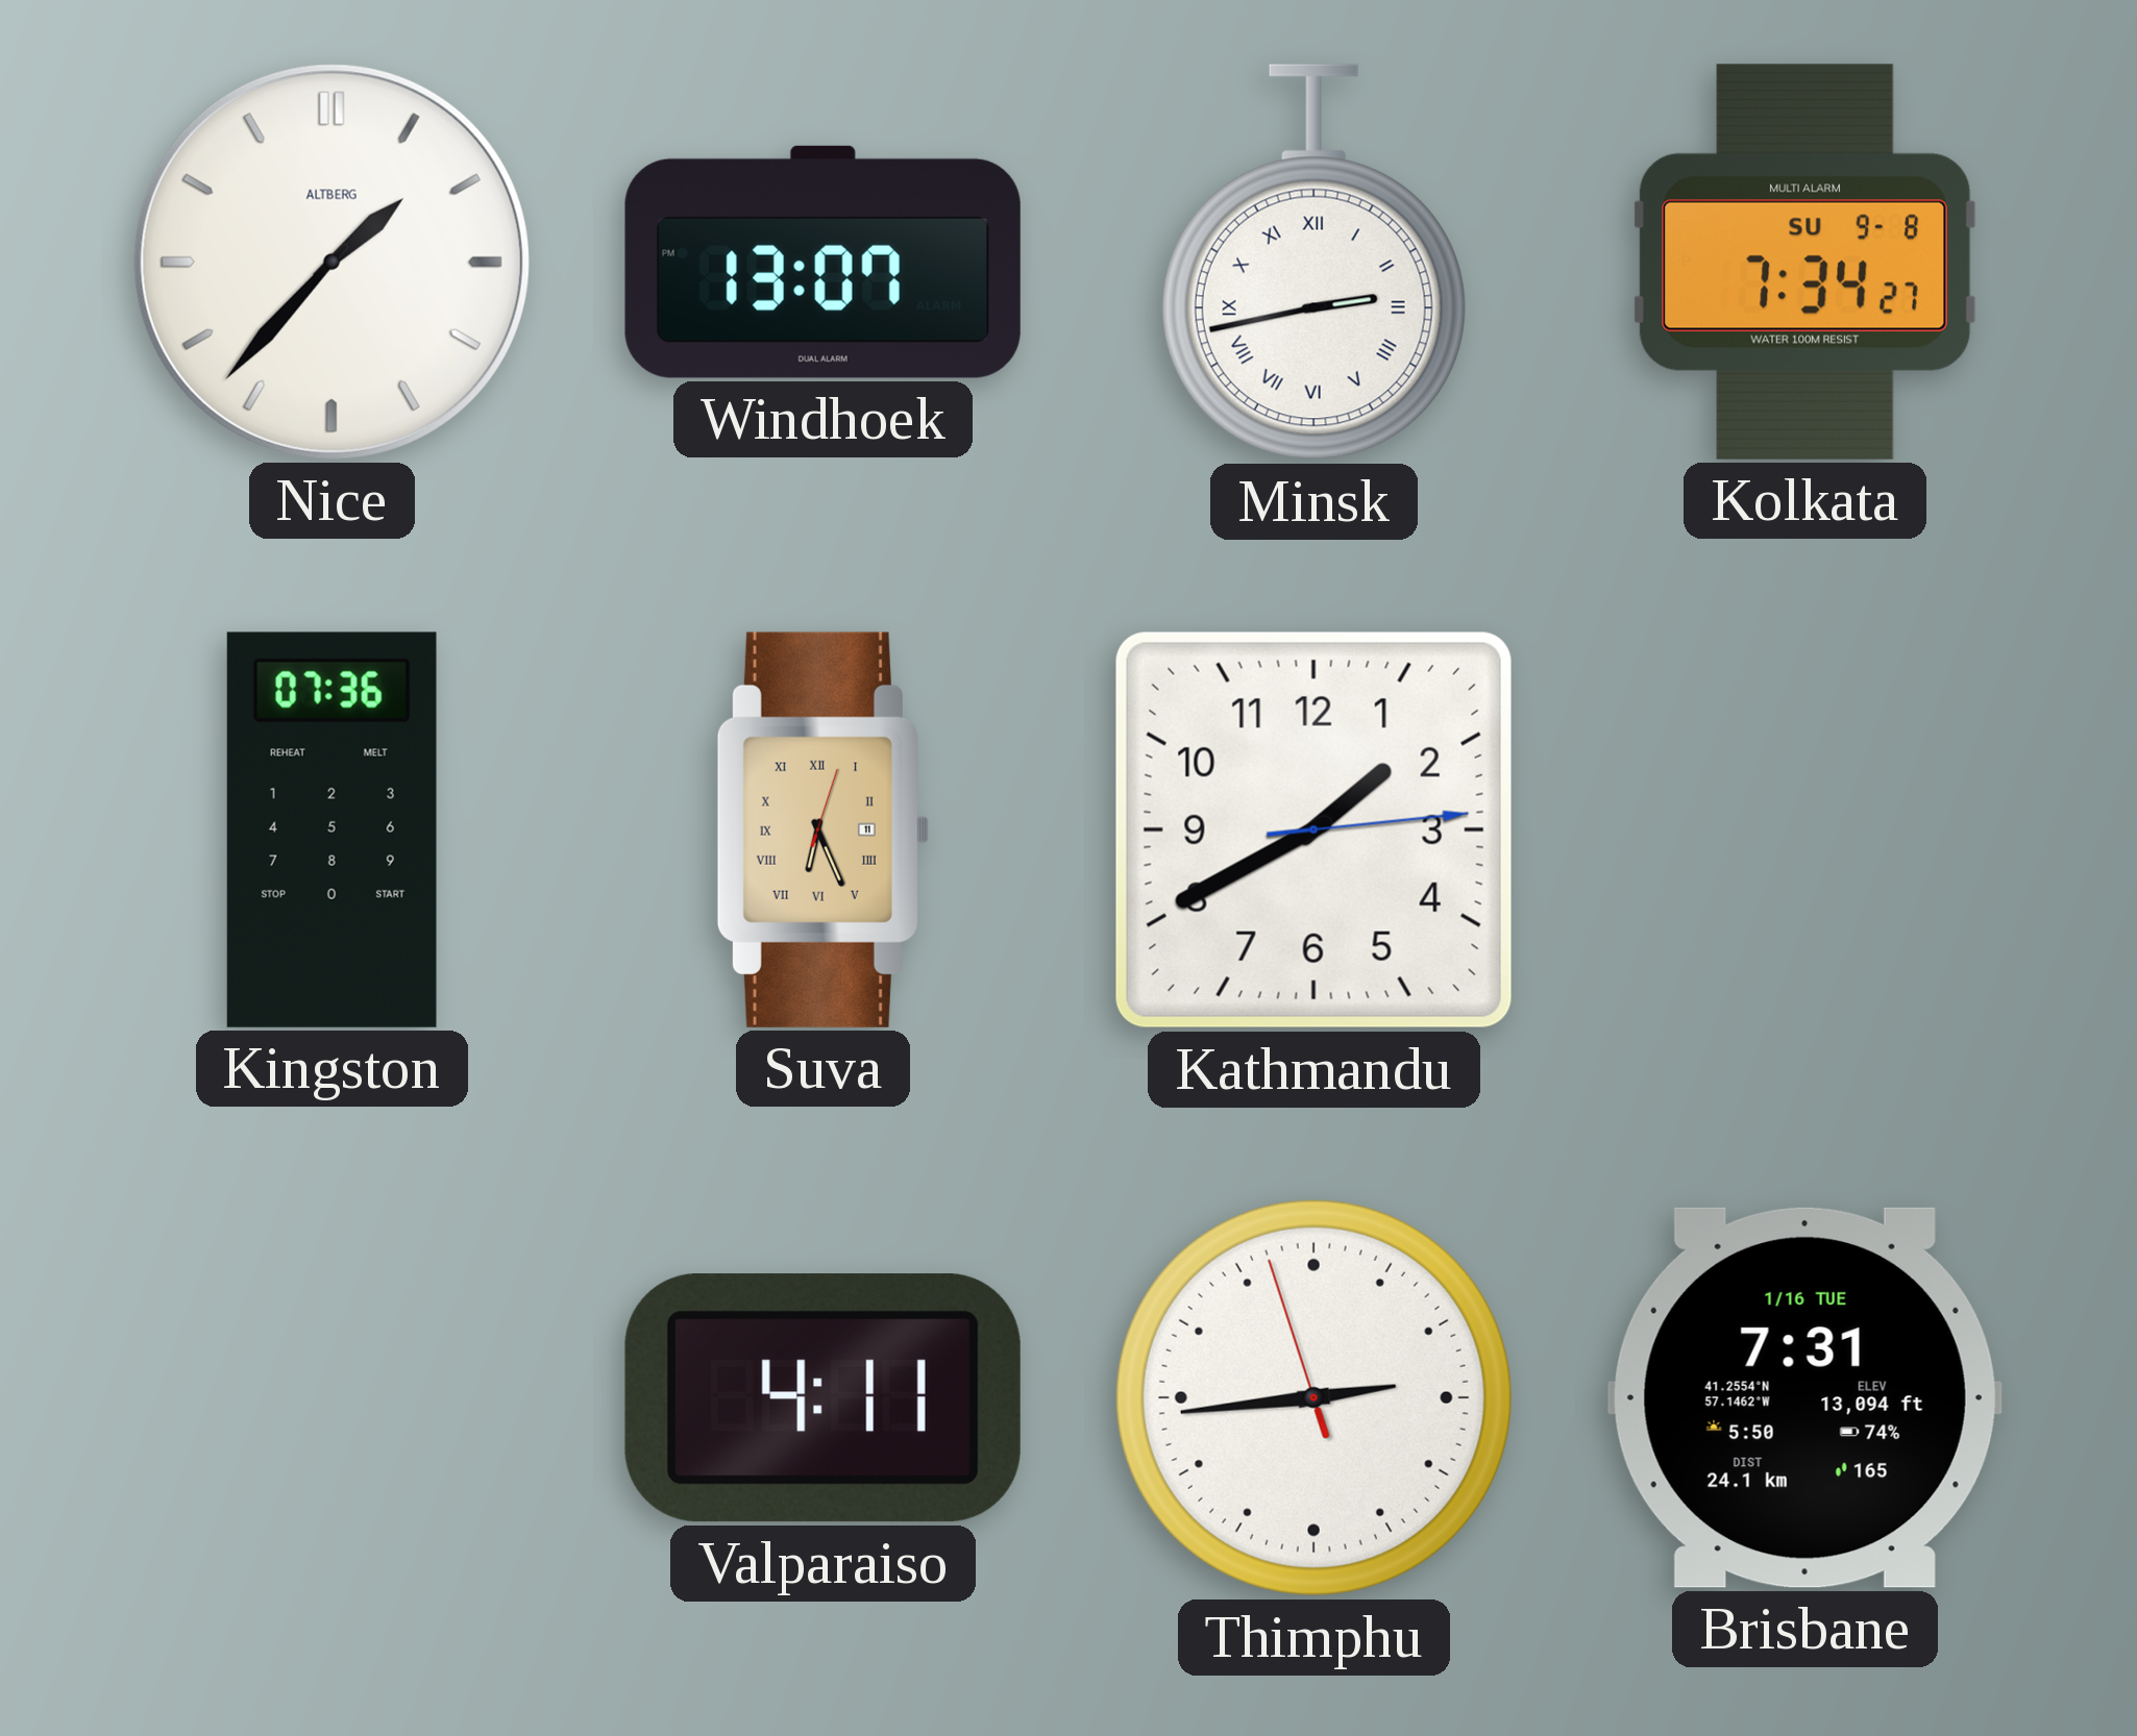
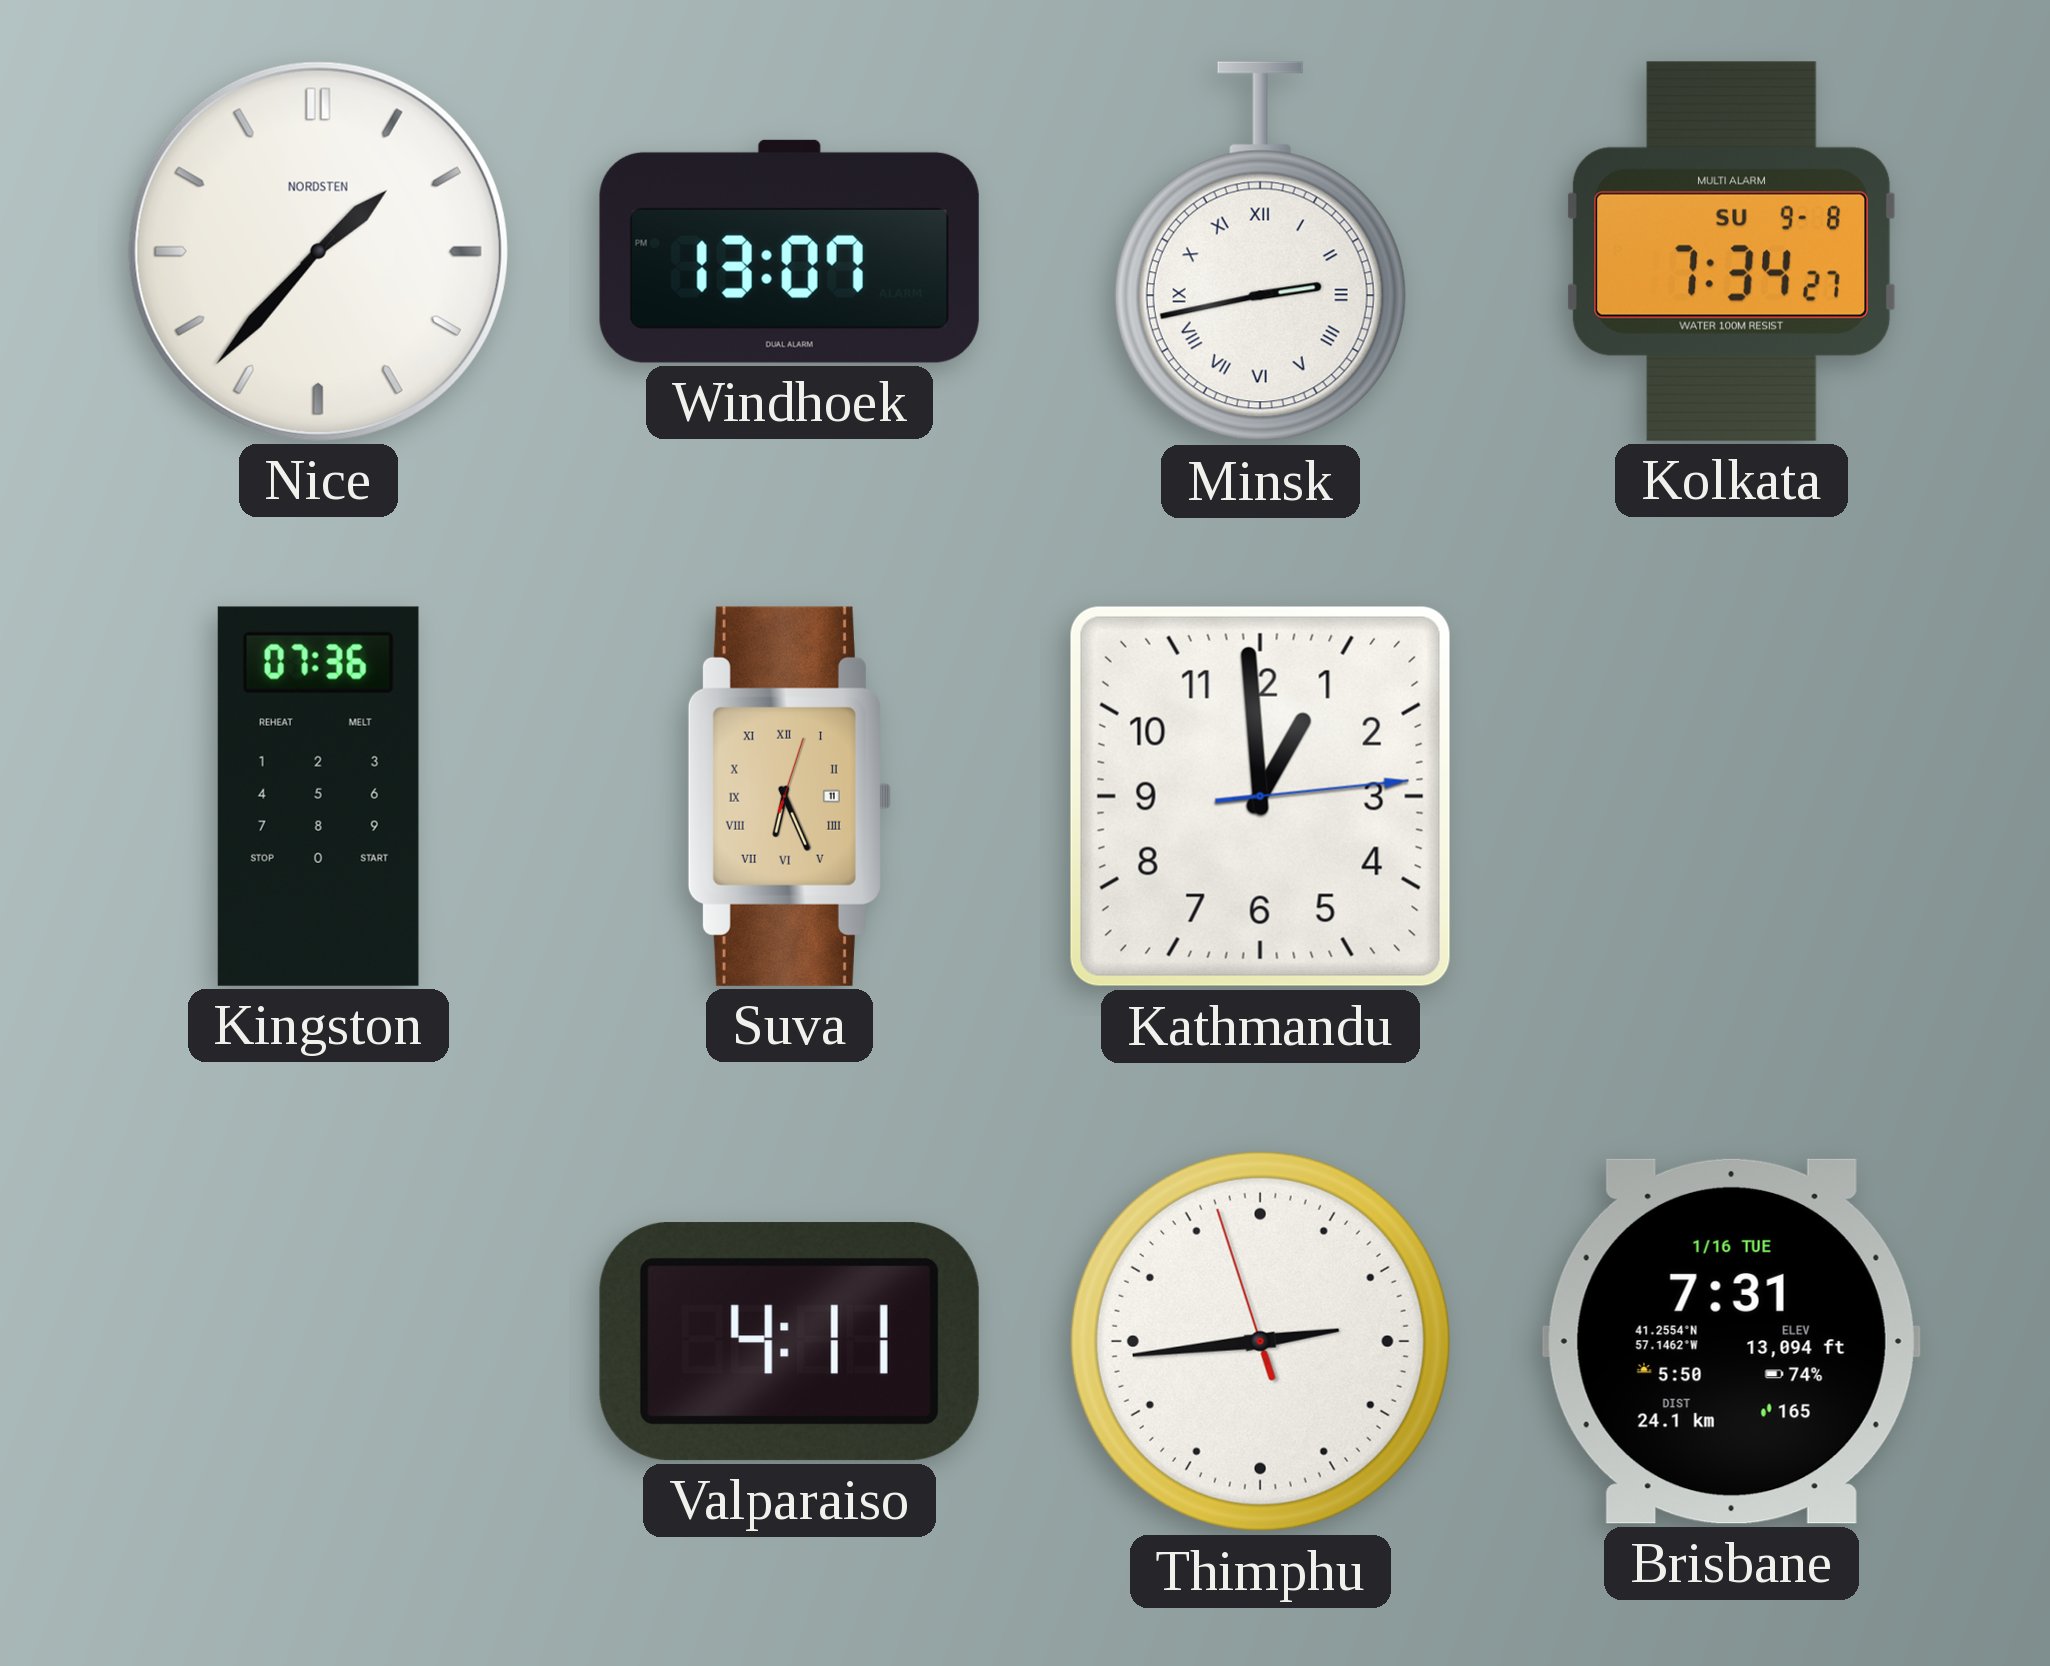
Nice brand: ALTBERG -> NORDSTEN (318, 251)
Kathmandu: 1:40 -> 12:59 (1260, 796)
